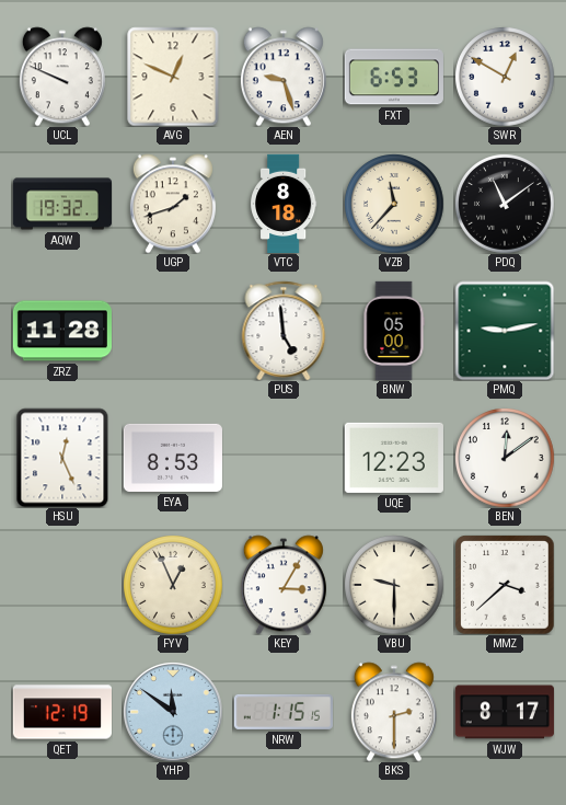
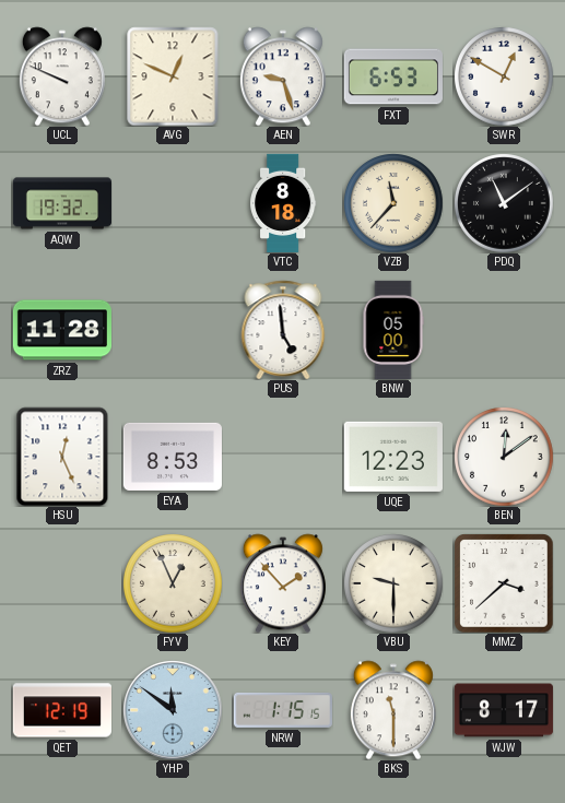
UGP: 1:42 -> none (173, 204)
PMQ: 9:13 -> none (505, 331)
KEY: 3:05 -> 1:53 (283, 583)
BKS: 2:30 -> 11:30 (393, 710)
